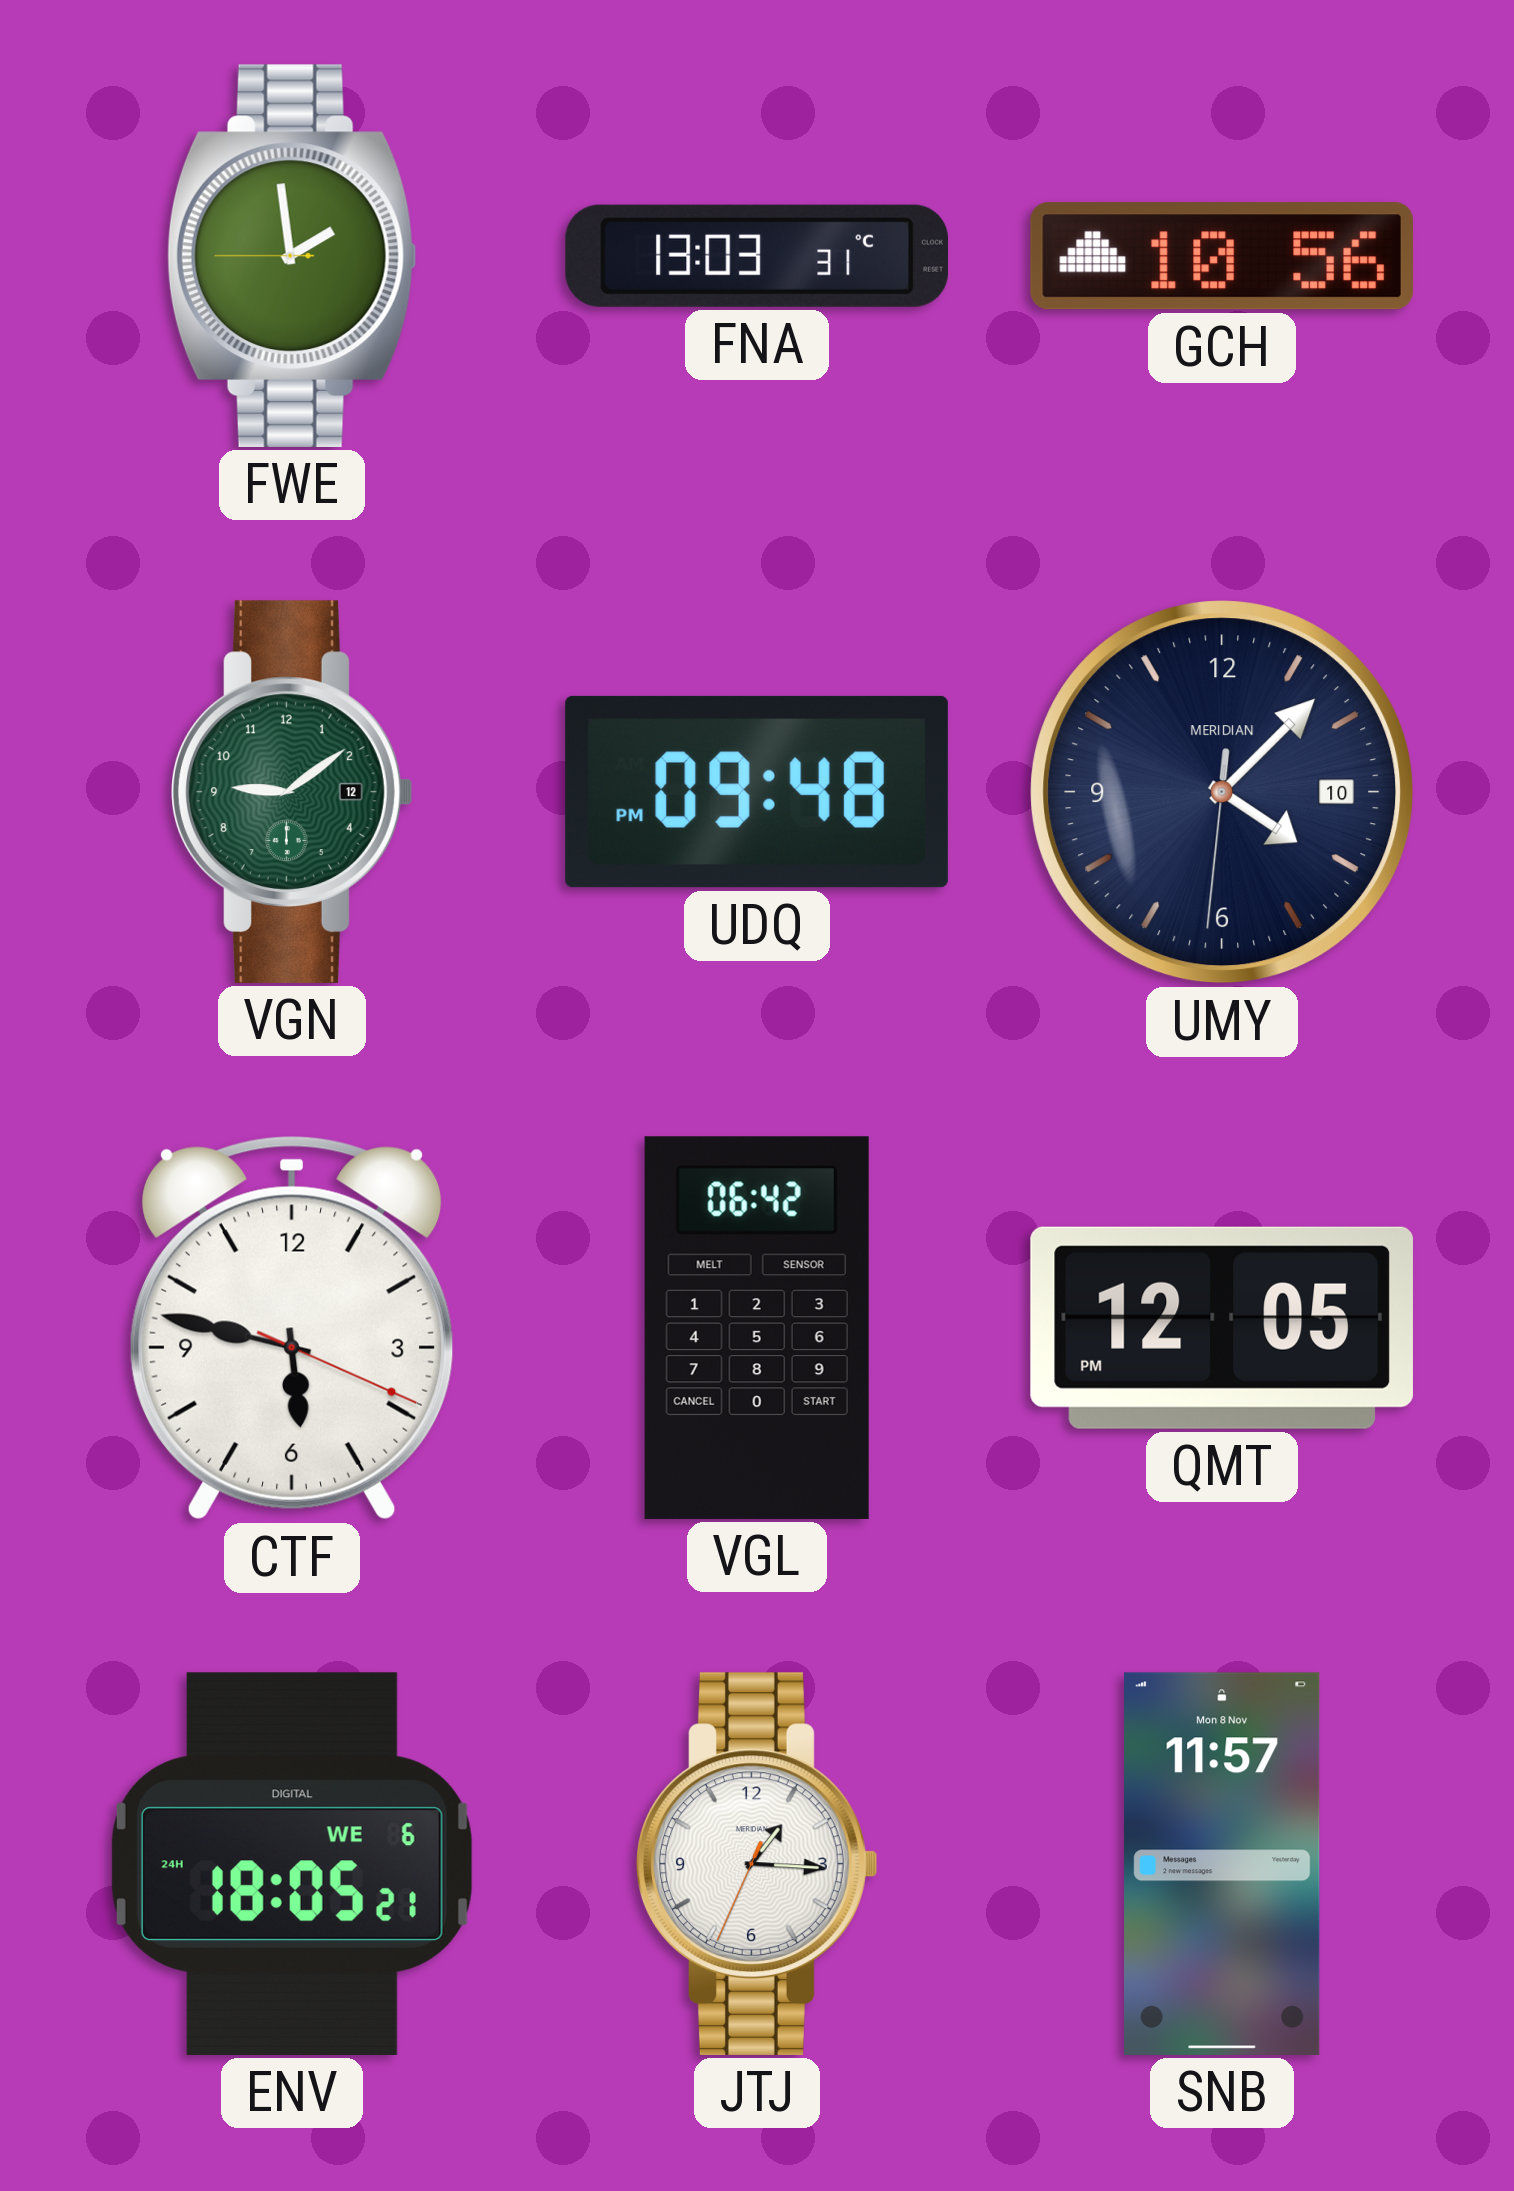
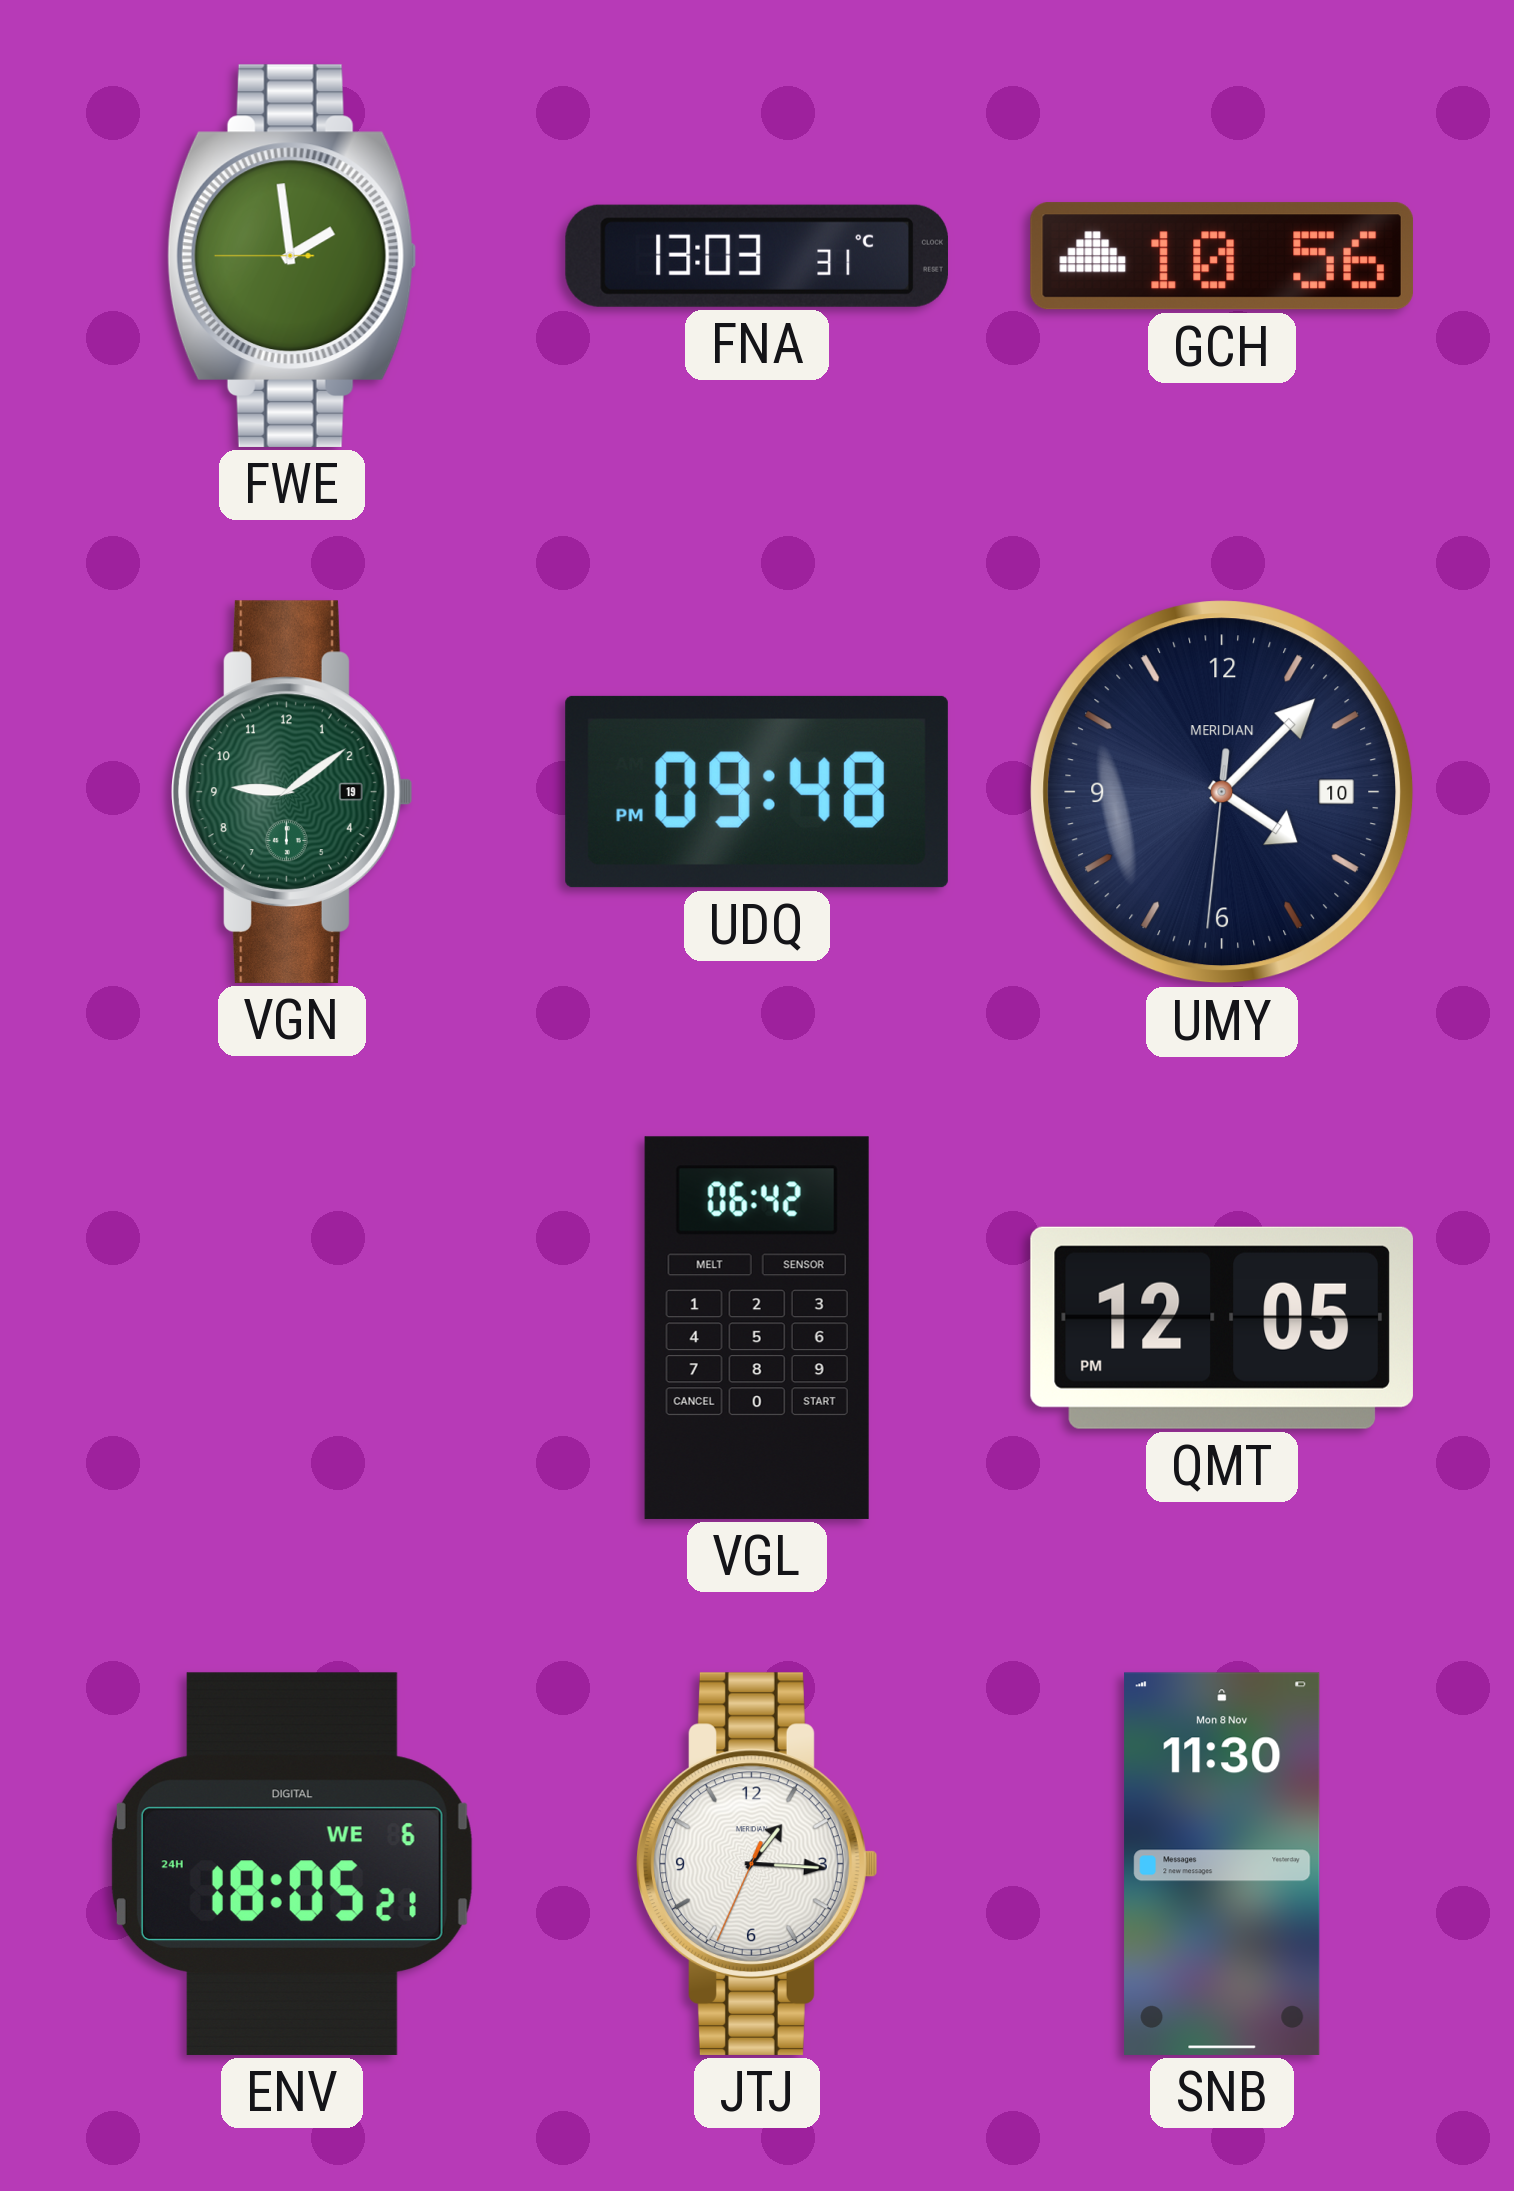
VGN date: 12 -> 19 (293, 792)
CTF: 5:47 -> none (292, 1328)
SNB: 11:57 -> 11:30 (1222, 1864)
